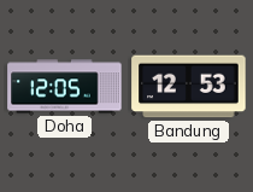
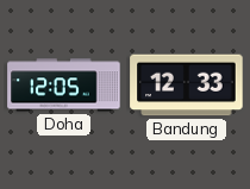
Bandung: 12:53 -> 12:33 (187, 86)
